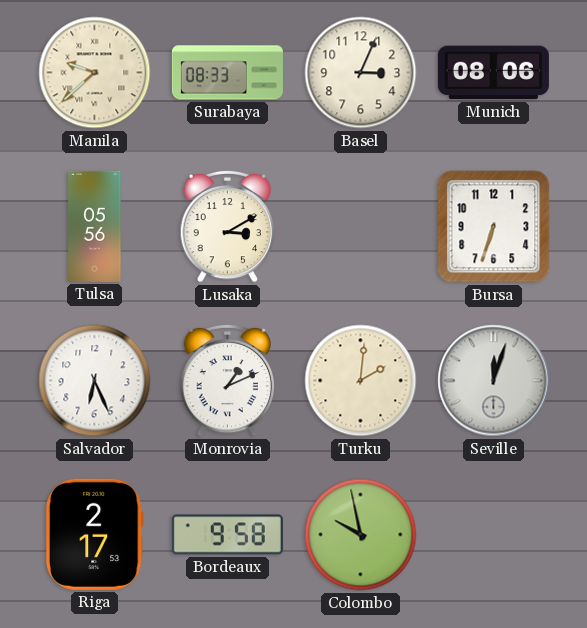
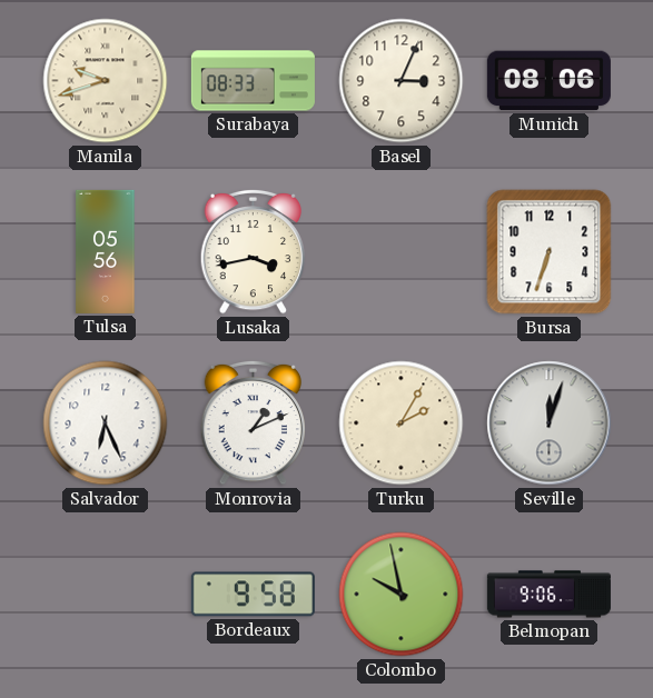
Manila: 9:38 -> 9:42 (106, 81)
Lusaka: 3:10 -> 3:43 (254, 251)
Turku: 2:01 -> 2:05 (402, 423)
Riga: 2:17 -> none (94, 534)
Belmopan: none -> 9:06 (548, 595)
